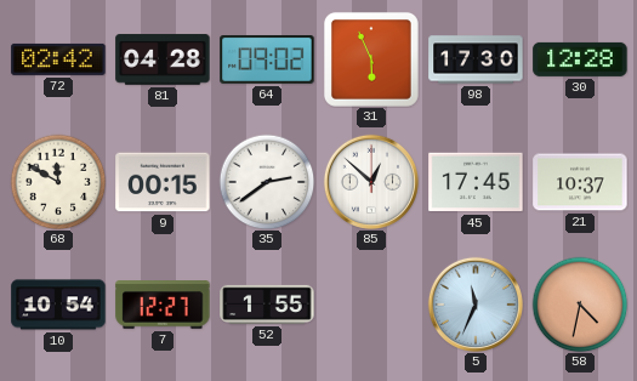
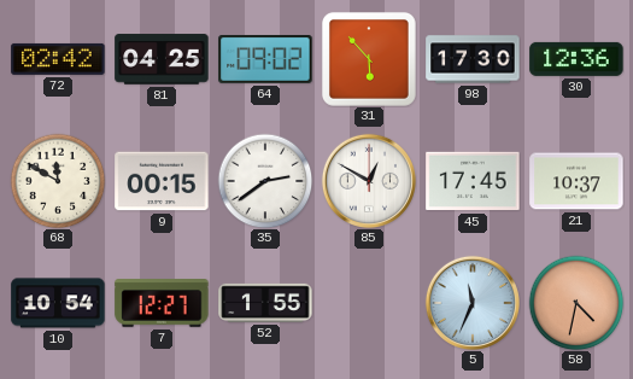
81: 04:28 -> 04:25 (162, 59)
31: 5:56 -> 5:53 (369, 59)
30: 12:28 -> 12:36 (576, 59)
85: 12:52 -> 12:50 (369, 181)
